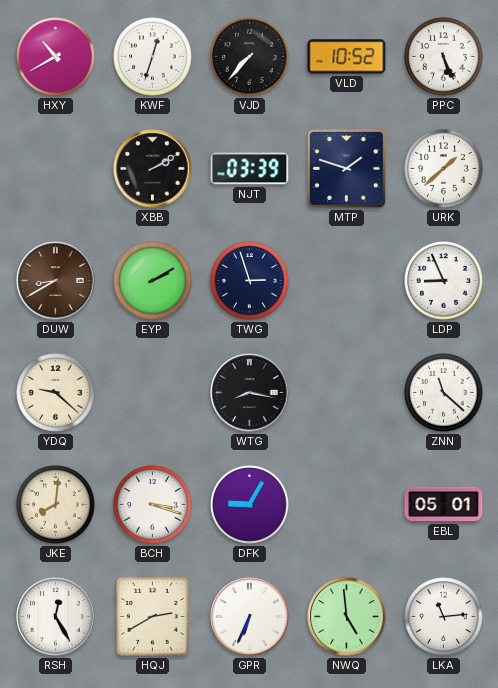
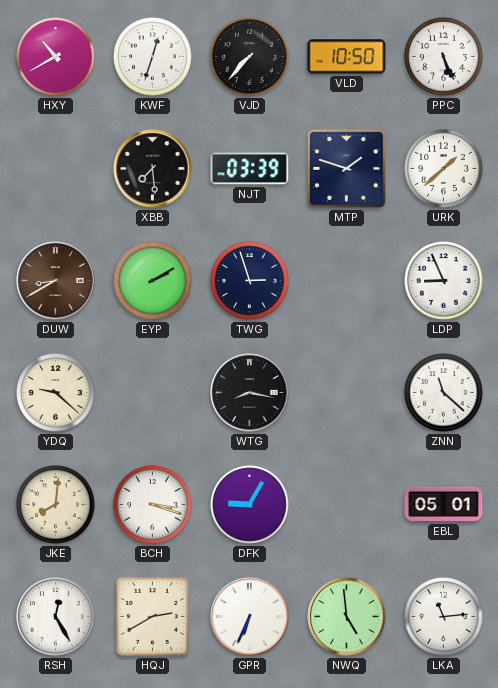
VLD: 10:52 -> 10:50 (347, 57)
XBB: 2:10 -> 7:29 (153, 169)
